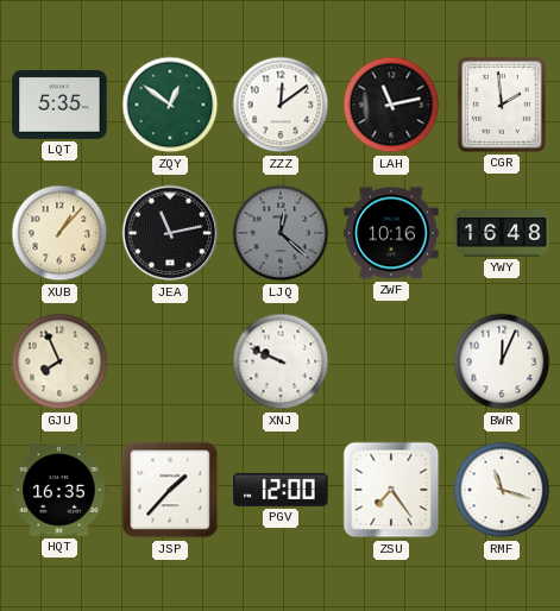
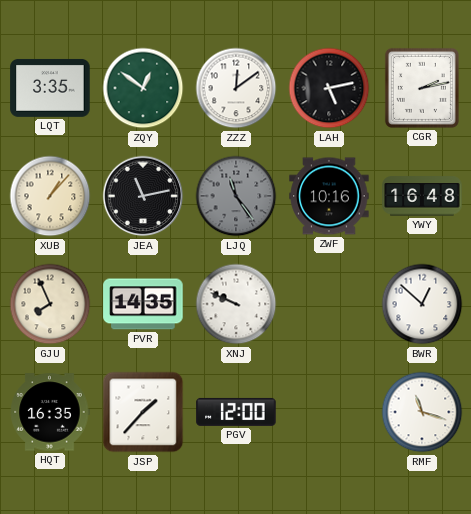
LQT: 5:35 -> 3:35 (50, 88)
LAH: 11:13 -> 5:13 (329, 88)
CGR: 1:59 -> 2:13 (422, 88)
LJQ: 12:22 -> 11:24 (236, 196)
PVR: none -> 14:35 (143, 304)
BWR: 12:04 -> 12:52 (422, 304)
ZSU: 7:24 -> none (391, 490)
